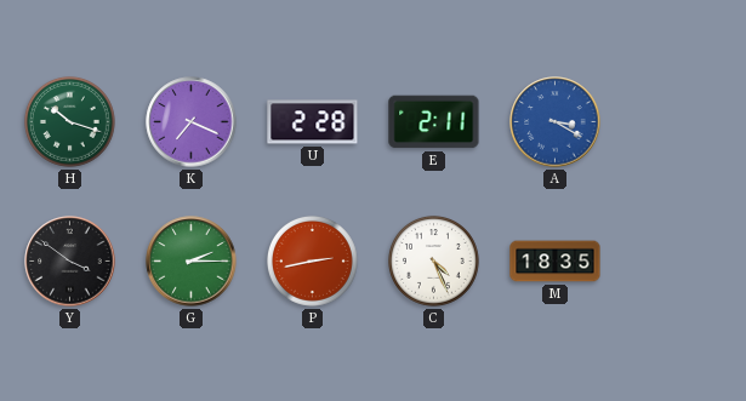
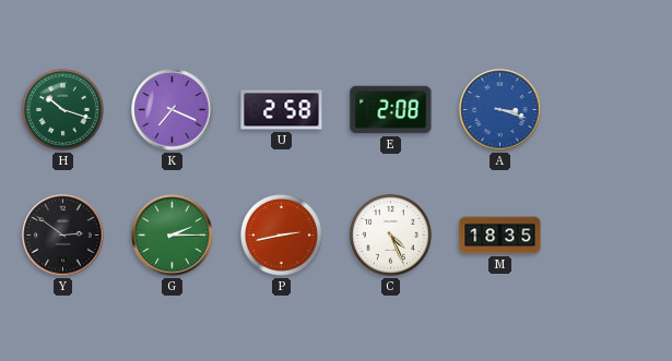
U: 2:28 -> 2:58 (282, 110)
E: 2:11 -> 2:08 (391, 110)
A: 3:20 -> 3:18 (500, 110)
Y: 3:51 -> 2:51 (63, 236)
